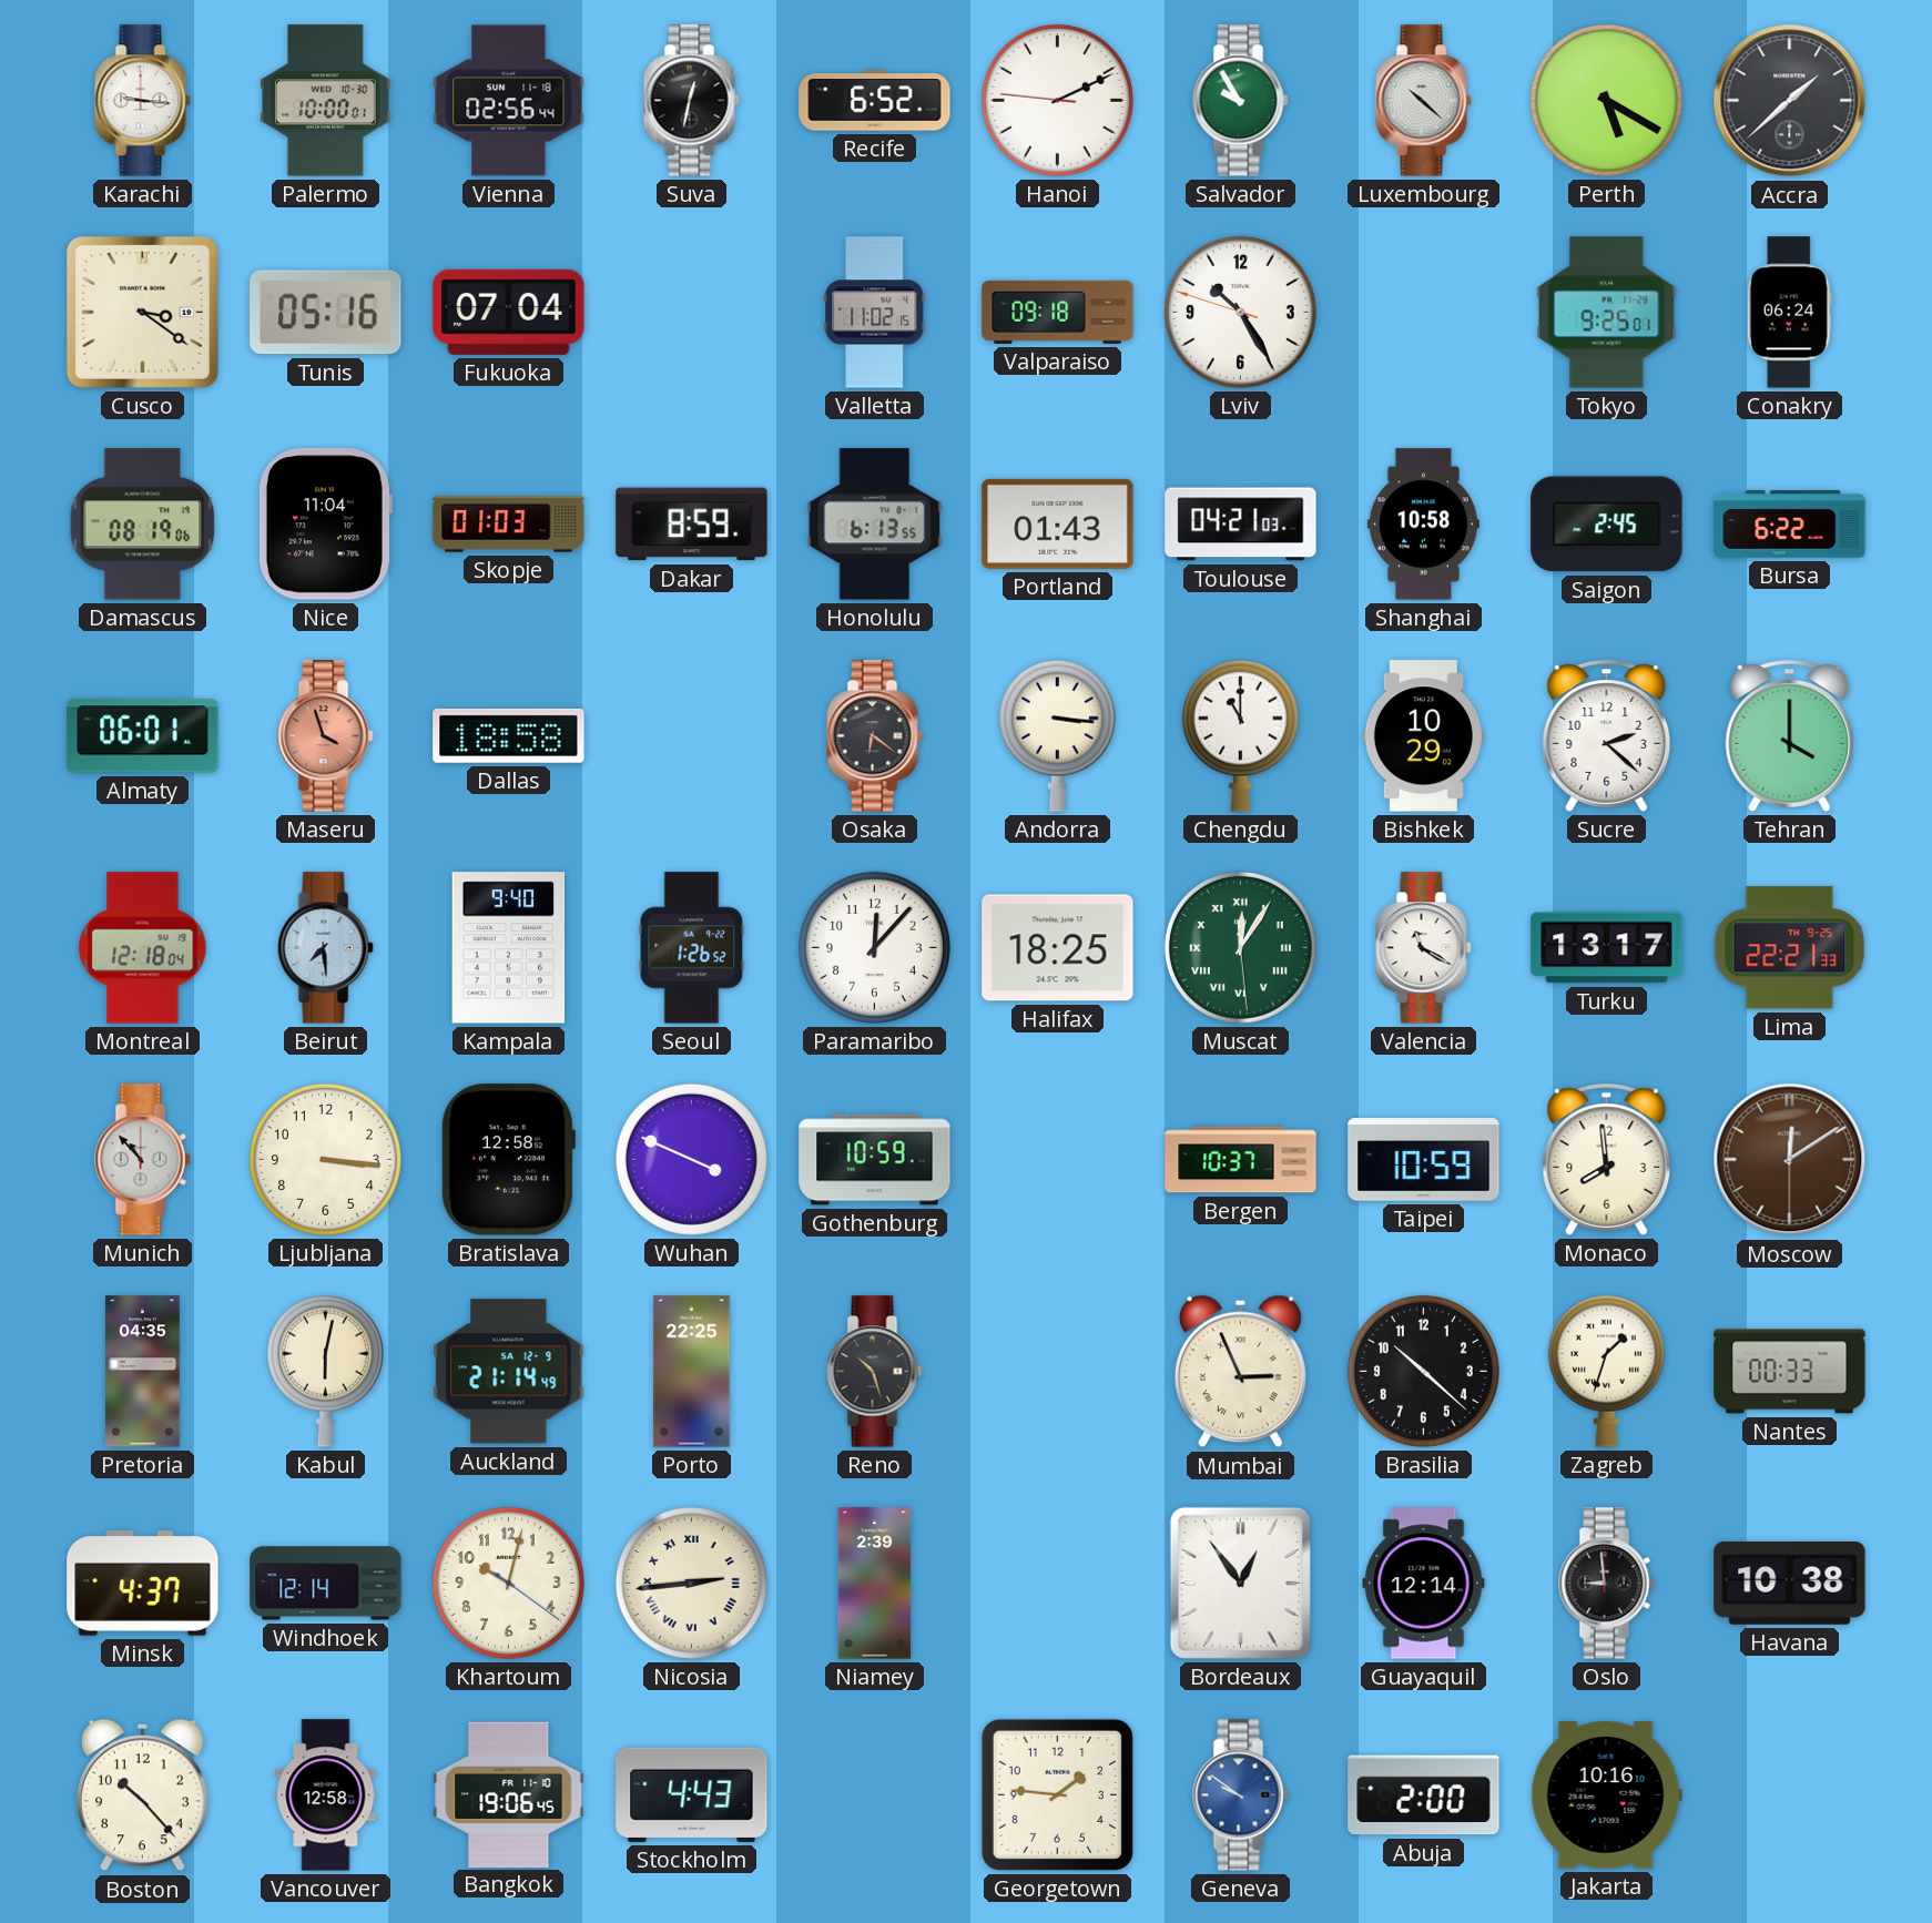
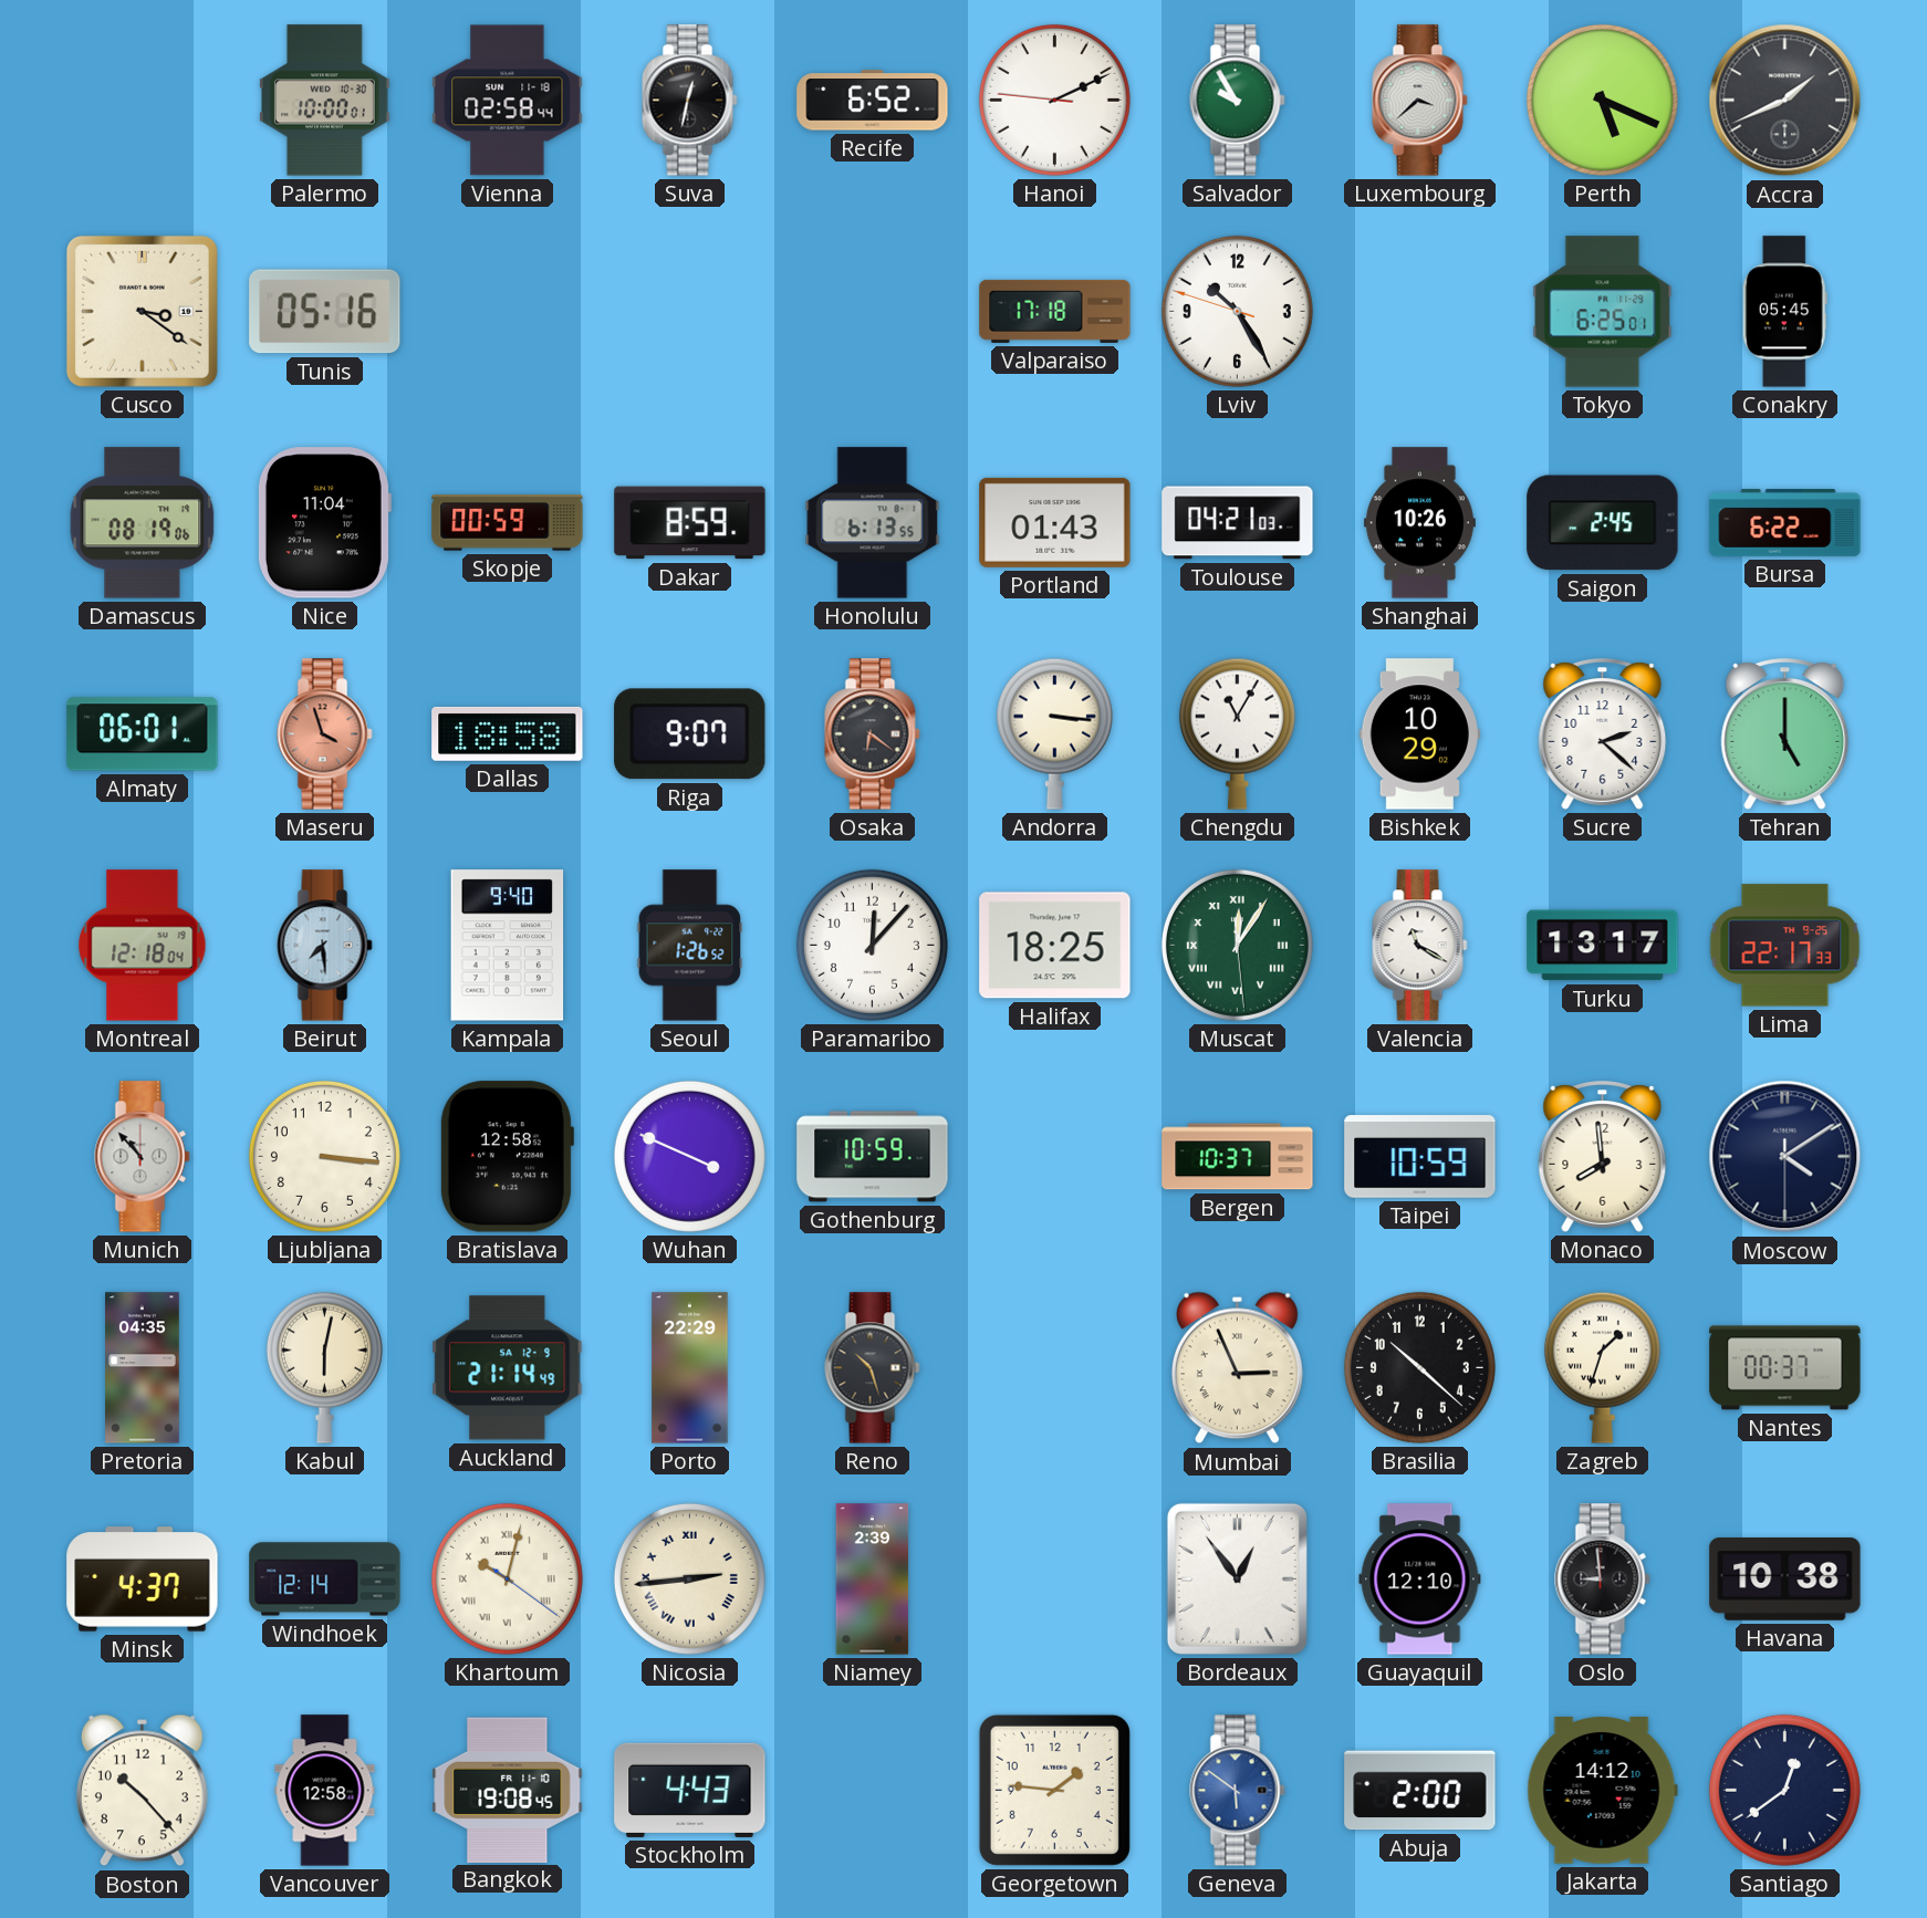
Karachi: 9:16 -> none (143, 101)
Vienna: 02:56 -> 02:58 (508, 101)
Luxembourg: 10:22 -> 3:38 (1420, 101)
Perth: 5:20 -> 5:19 (1602, 100)
Accra: 1:38 -> 1:41 (1785, 101)
Fukuoka: 07:04 -> none (509, 312)
Valletta: 11:02 -> none (875, 313)
Valparaiso: 09:18 -> 17:18 (1055, 311)
Tokyo: 9:25 -> 6:25 (1603, 312)
Conakry: 06:24 -> 05:45 (1784, 312)
Skopje: 01:03 -> 00:59 (508, 523)
Shanghai: 10:58 -> 10:26 (1419, 523)
Riga: none -> 9:07 (690, 734)
Chengdu: 11:00 -> 11:05 (1237, 733)
Tehran: 4:00 -> 5:00 (1785, 734)
Lima: 22:21 -> 22:17 (1785, 946)
Moscow: 12:09 -> 4:09 (1785, 1157)
Moscow dial: brown -> navy (1785, 1157)
Porto: 22:25 -> 22:29 (690, 1368)
Nantes: 00:33 -> 00:37 (1785, 1368)
Khartoum numerals: Arabic -> Roman (507, 1578)
Guayaquil: 12:14 -> 12:10 (1420, 1580)
Bangkok: 19:06 -> 19:08 (508, 1790)
Geneva: 9:51 -> 5:51 (1238, 1791)
Jakarta: 10:16 -> 14:12 (1602, 1791)
Santiago: none -> 12:39 (1784, 1790)
